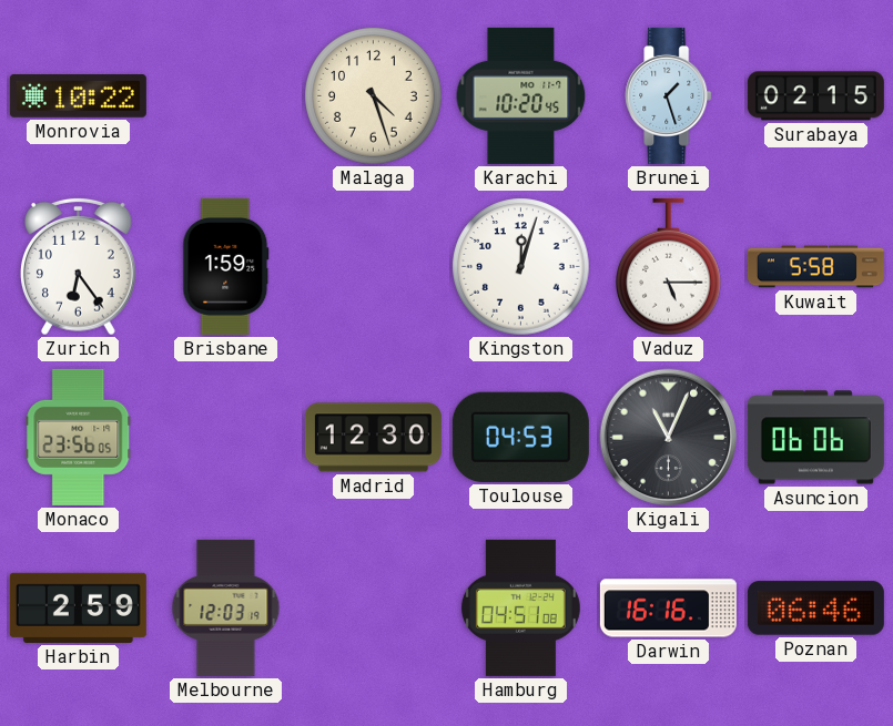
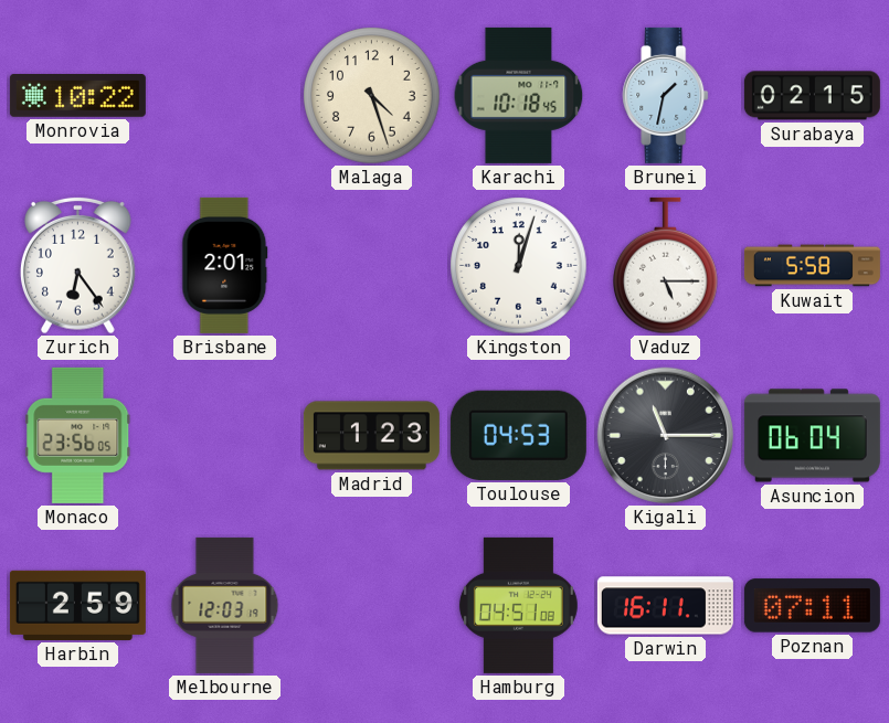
Karachi: 10:20 -> 10:18 (519, 95)
Brunei: 1:27 -> 1:32 (666, 95)
Brisbane: 1:59 -> 2:01 (225, 265)
Madrid: 12:30 -> 1:23 (371, 436)
Kigali: 11:04 -> 11:15 (666, 436)
Asuncion: 06:06 -> 06:04 (812, 436)
Darwin: 16:16 -> 16:11 (665, 606)
Poznan: 06:46 -> 07:11 (812, 606)
